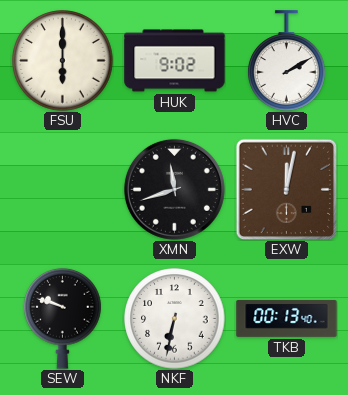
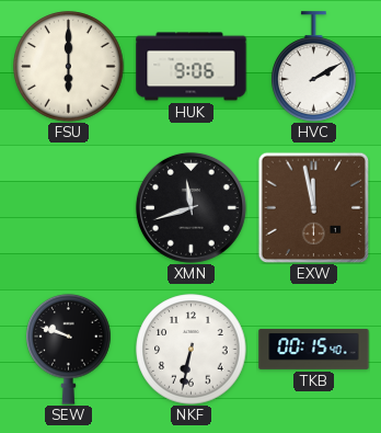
HUK: 9:02 -> 9:06 (192, 67)
EXW: 12:02 -> 11:58 (313, 207)
TKB: 00:13 -> 00:15 (314, 350)
